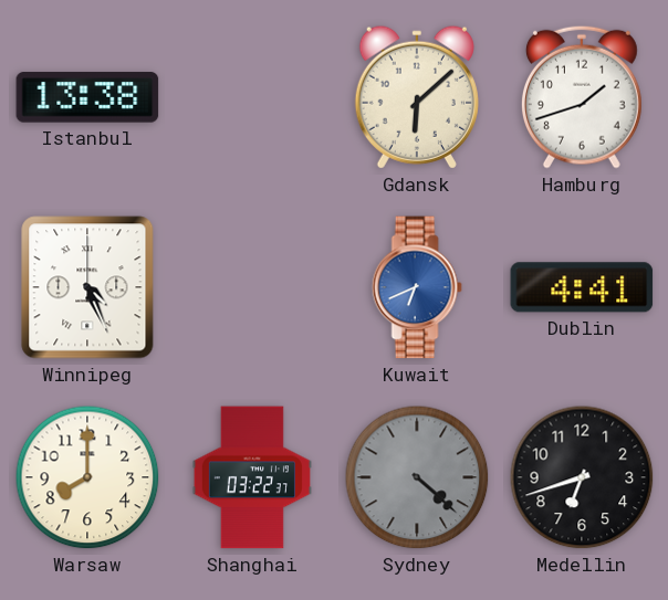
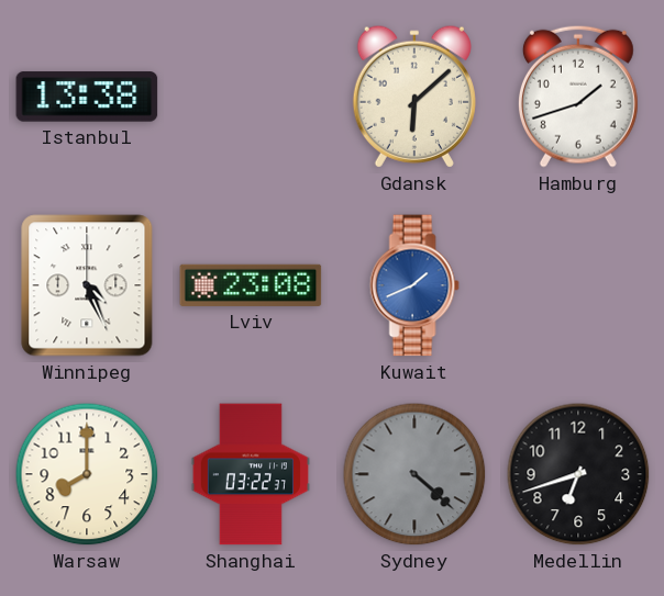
Lviv: none -> 23:08 (251, 285)
Kuwait: 6:41 -> 1:41 (414, 285)
Dublin: 4:41 -> none (582, 287)
